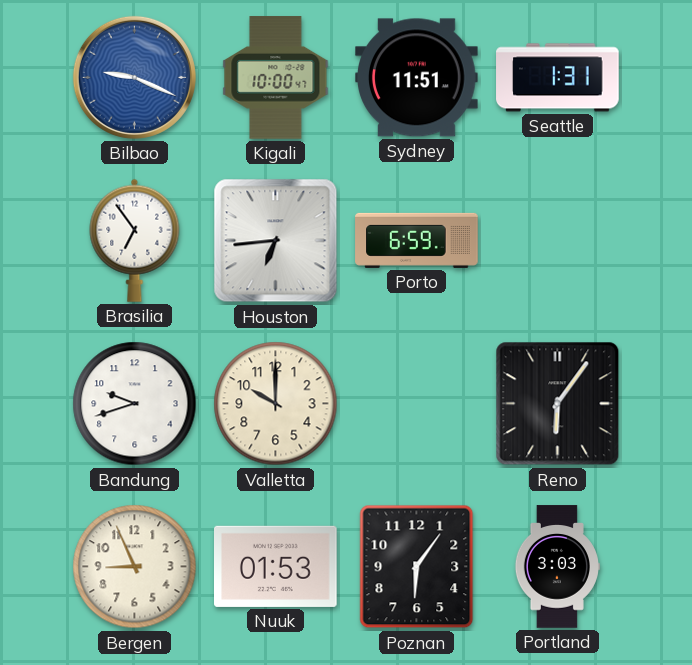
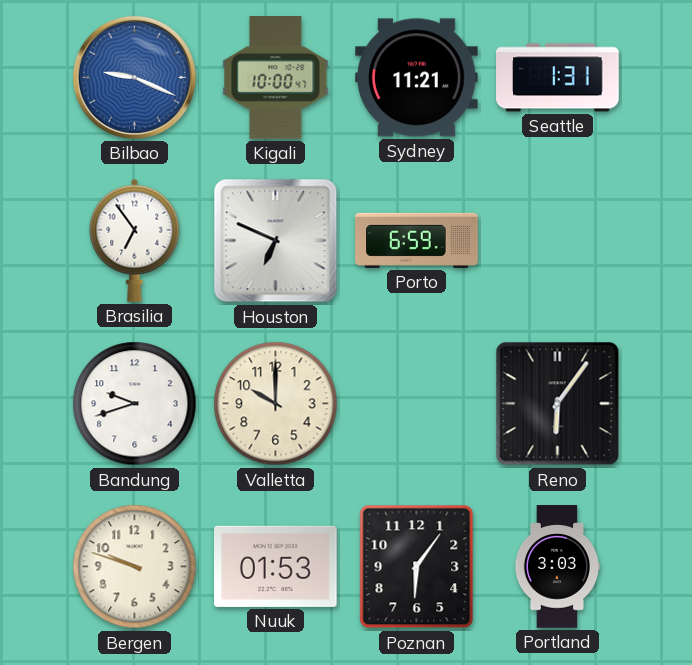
Sydney: 11:51 -> 11:21 (417, 78)
Houston: 6:44 -> 6:49 (276, 241)
Bergen: 8:56 -> 9:48 (135, 567)
